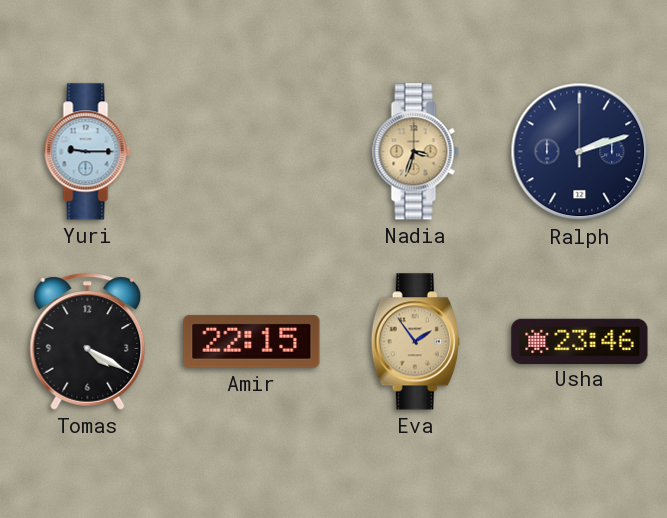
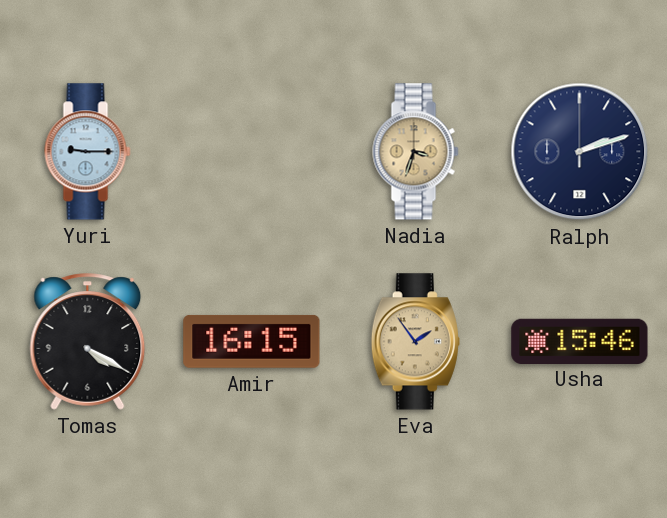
Amir: 22:15 -> 16:15 (252, 341)
Usha: 23:46 -> 15:46 (580, 341)
